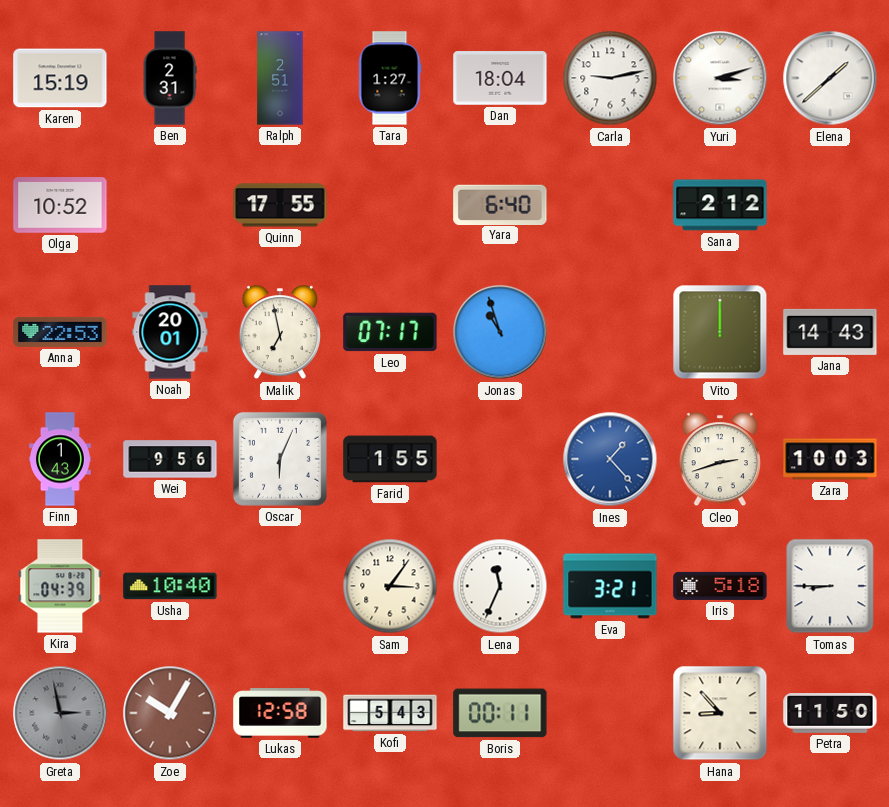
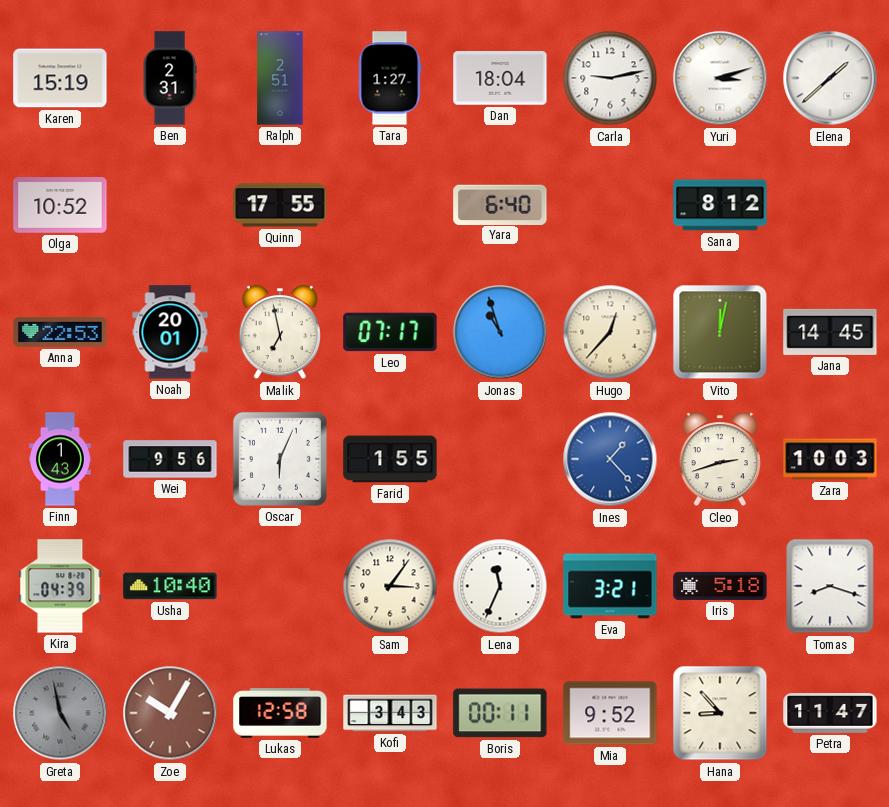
Sana: 2:12 -> 8:12 (720, 205)
Hugo: none -> 12:37 (610, 332)
Vito: 12:00 -> 12:02 (720, 332)
Jana: 14:43 -> 14:45 (830, 332)
Tomas: 8:45 -> 8:18 (830, 586)
Greta: 2:58 -> 4:58 (60, 713)
Kofi: 5:43 -> 3:43 (390, 713)
Mia: none -> 9:52 (610, 713)
Petra: 11:50 -> 11:47 (830, 713)
